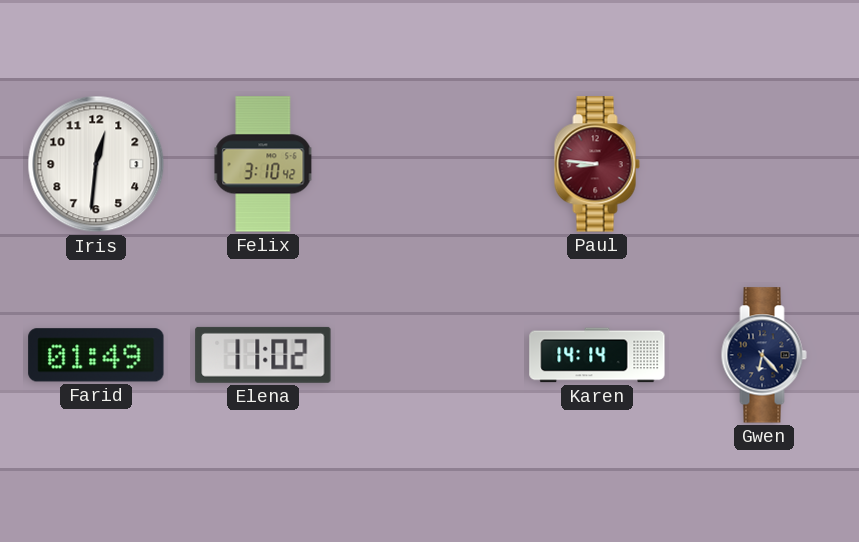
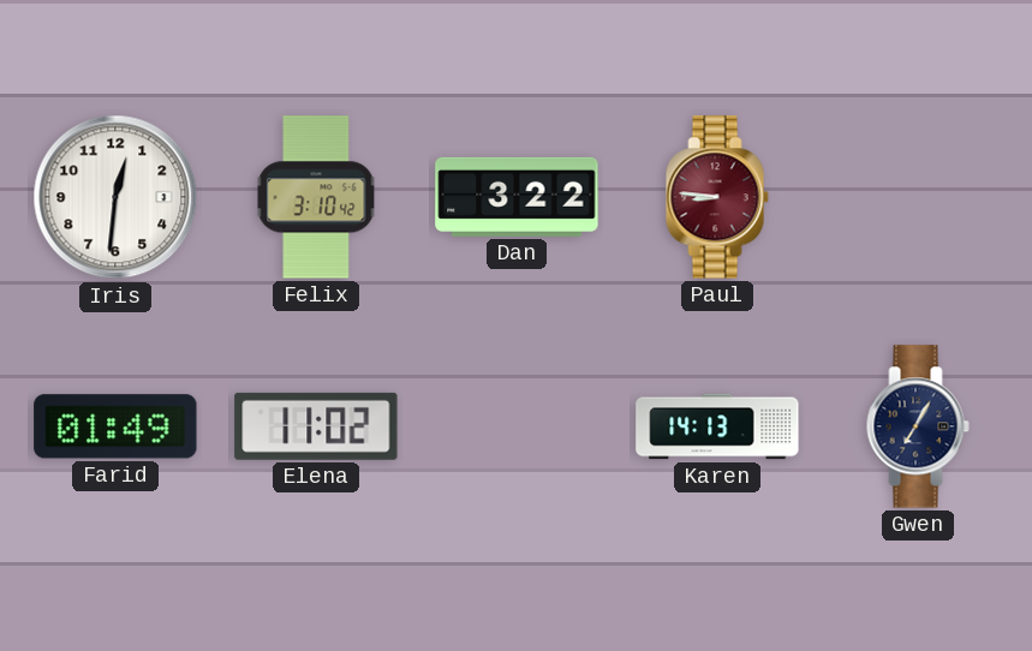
Dan: none -> 3:22 (517, 197)
Karen: 14:14 -> 14:13 (717, 426)
Gwen: 6:23 -> 7:05 (918, 426)
